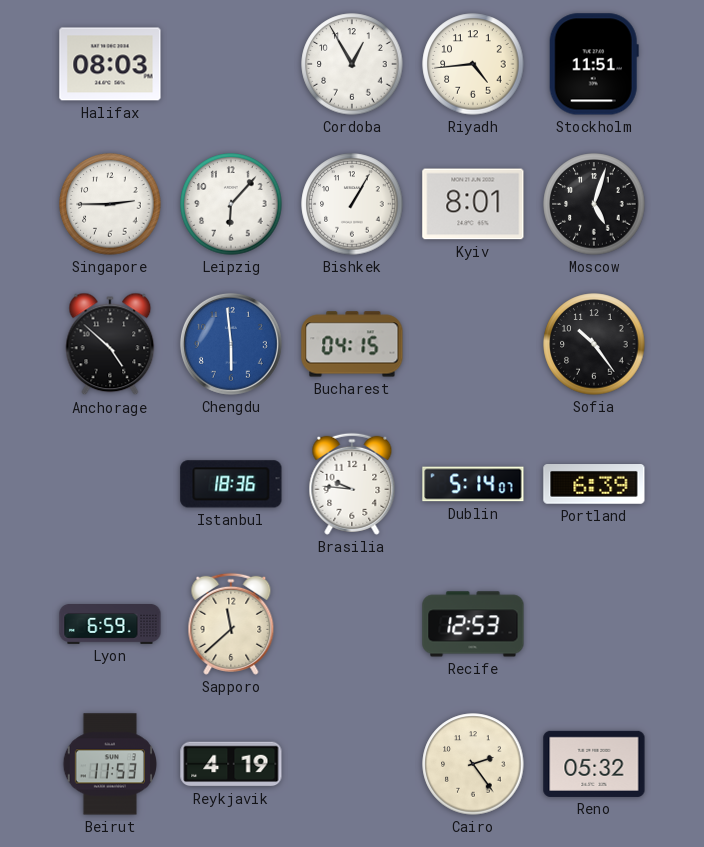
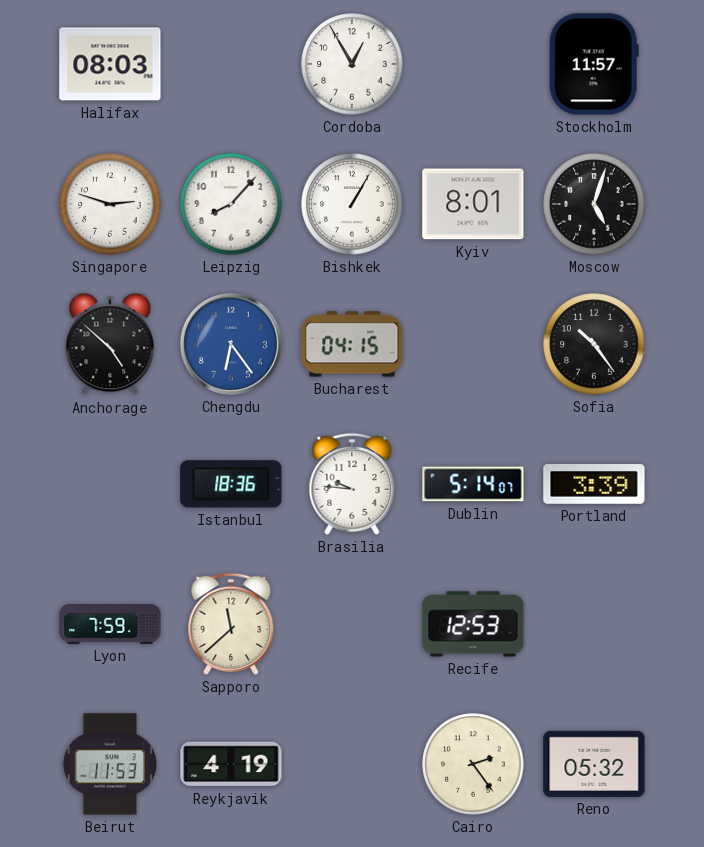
Riyadh: 4:44 -> none (473, 64)
Stockholm: 11:51 -> 11:57 (594, 64)
Singapore: 2:45 -> 2:48 (110, 204)
Leipzig: 6:07 -> 8:07 (231, 204)
Chengdu: 5:59 -> 6:24 (231, 344)
Portland: 6:39 -> 3:39 (594, 484)
Lyon: 6:59 -> 7:59 (110, 625)
